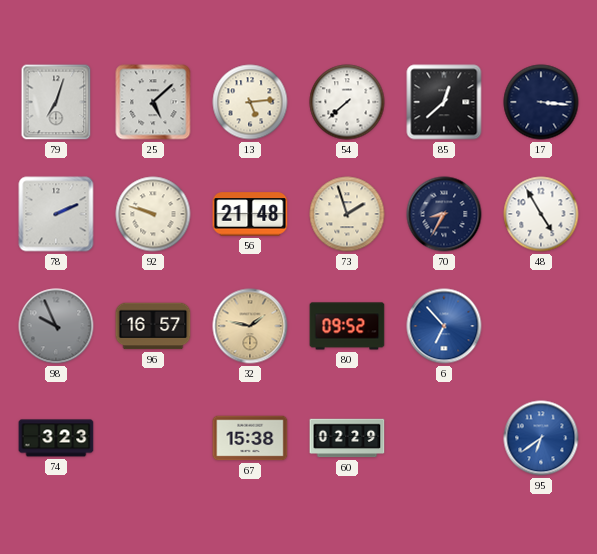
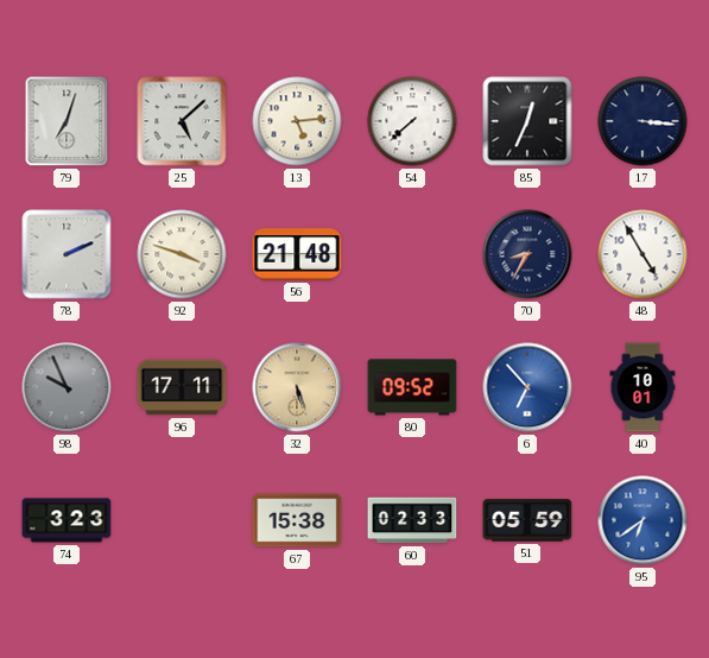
85: 12:38 -> 12:34 (527, 121)
92: 9:48 -> 3:48 (182, 254)
73: 1:57 -> none (347, 214)
96: 16:57 -> 17:11 (182, 387)
32: 1:47 -> 5:27 (297, 387)
40: none -> 10:01 (642, 387)
60: 02:29 -> 02:33 (412, 520)
51: none -> 05:59 (527, 520)
